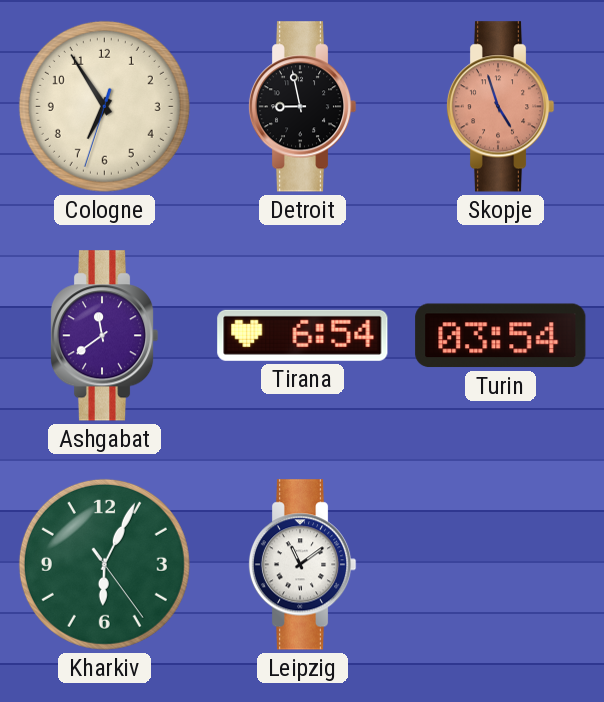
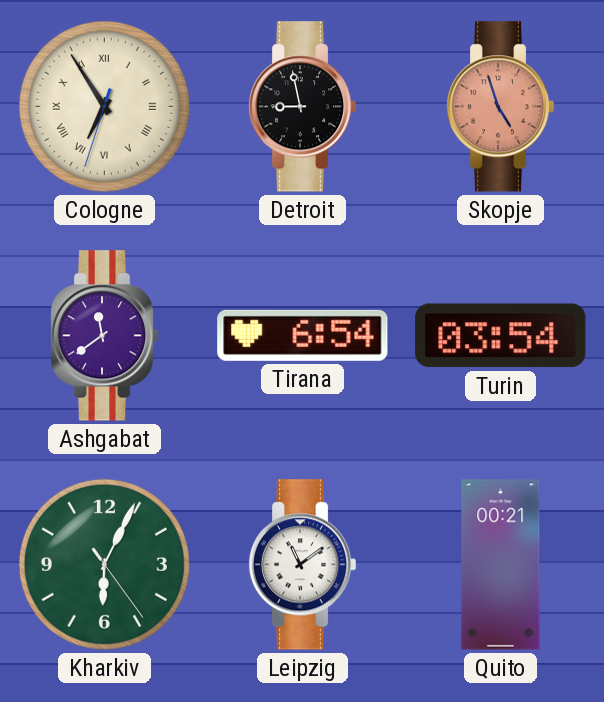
Cologne numerals: Arabic -> Roman (104, 106)
Quito: none -> 00:21 (501, 565)
